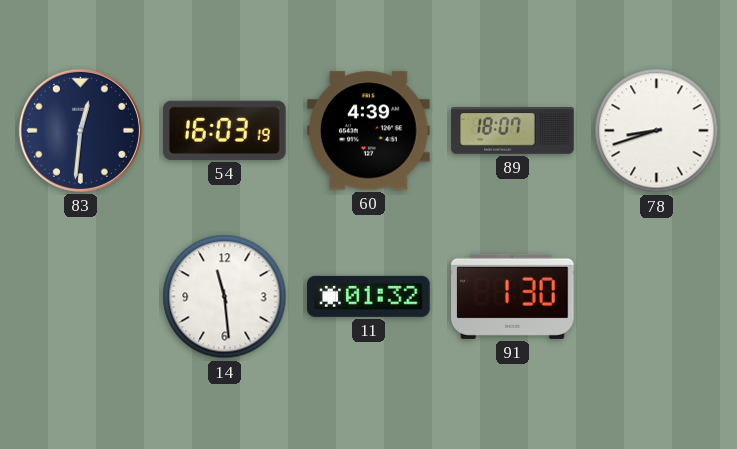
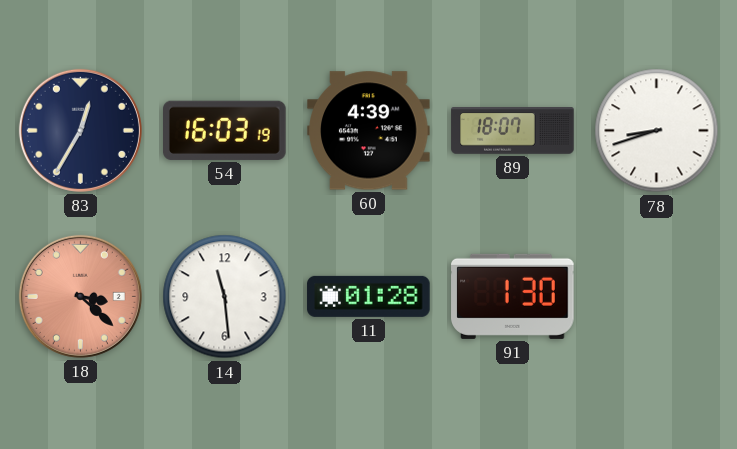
83: 12:31 -> 12:35 (80, 130)
18: none -> 3:22 (80, 296)
11: 01:32 -> 01:28 (369, 296)
